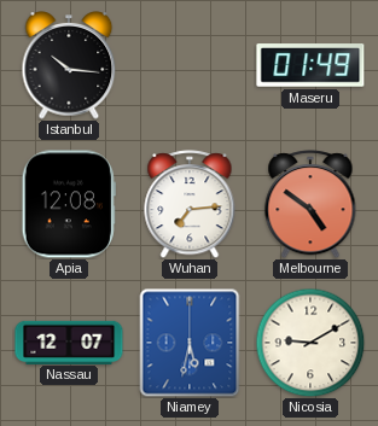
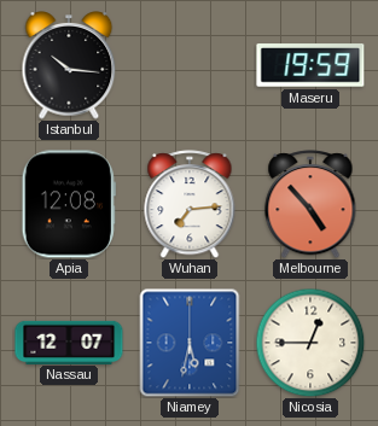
Maseru: 01:49 -> 19:59 (310, 65)
Melbourne: 4:51 -> 4:53 (310, 204)
Nicosia: 9:10 -> 12:45 (310, 343)
